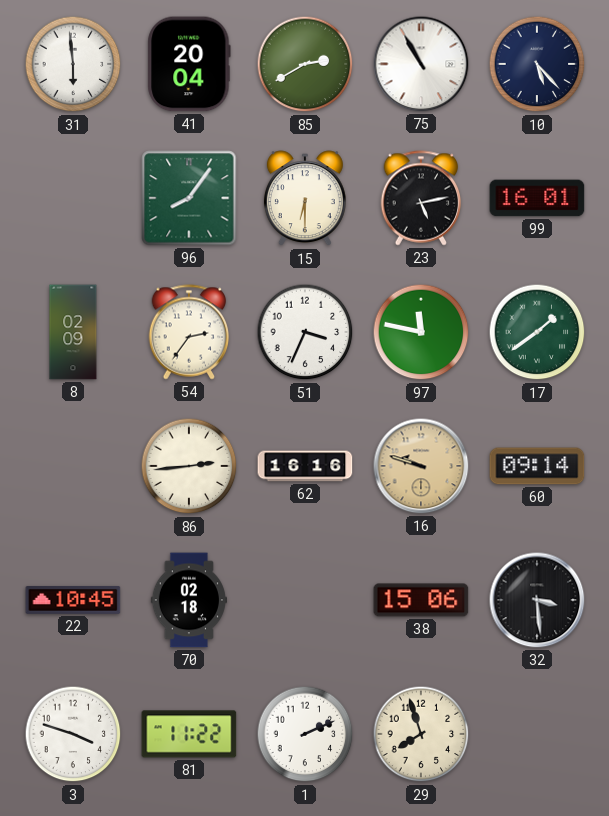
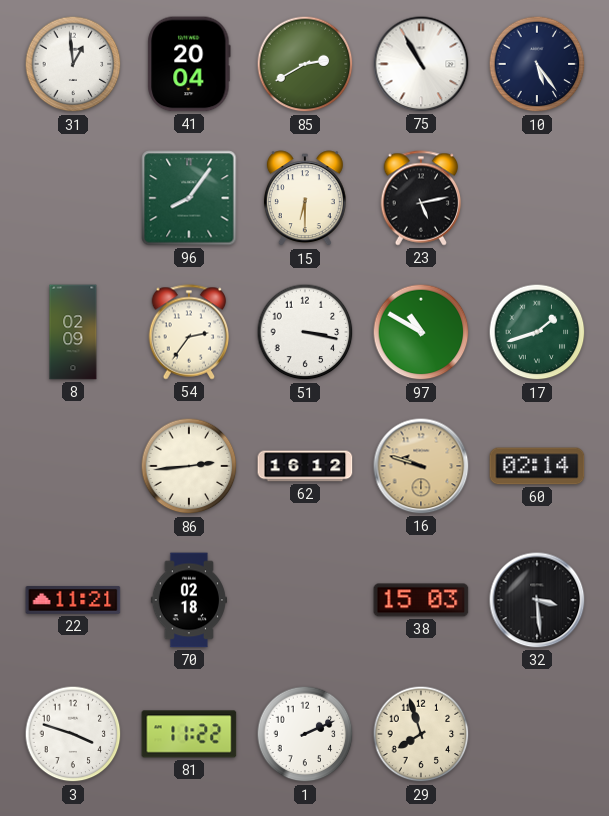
31: 5:59 -> 12:59 (73, 64)
10: 5:23 -> 5:24 (537, 64)
99: 16:01 -> none (537, 198)
51: 3:34 -> 3:17 (305, 332)
97: 11:47 -> 10:50 (421, 332)
17: 1:39 -> 1:42 (537, 332)
62: 16:16 -> 16:12 (305, 466)
60: 09:14 -> 02:14 (537, 466)
22: 10:45 -> 11:21 (73, 600)
38: 15:06 -> 15:03 (421, 600)
